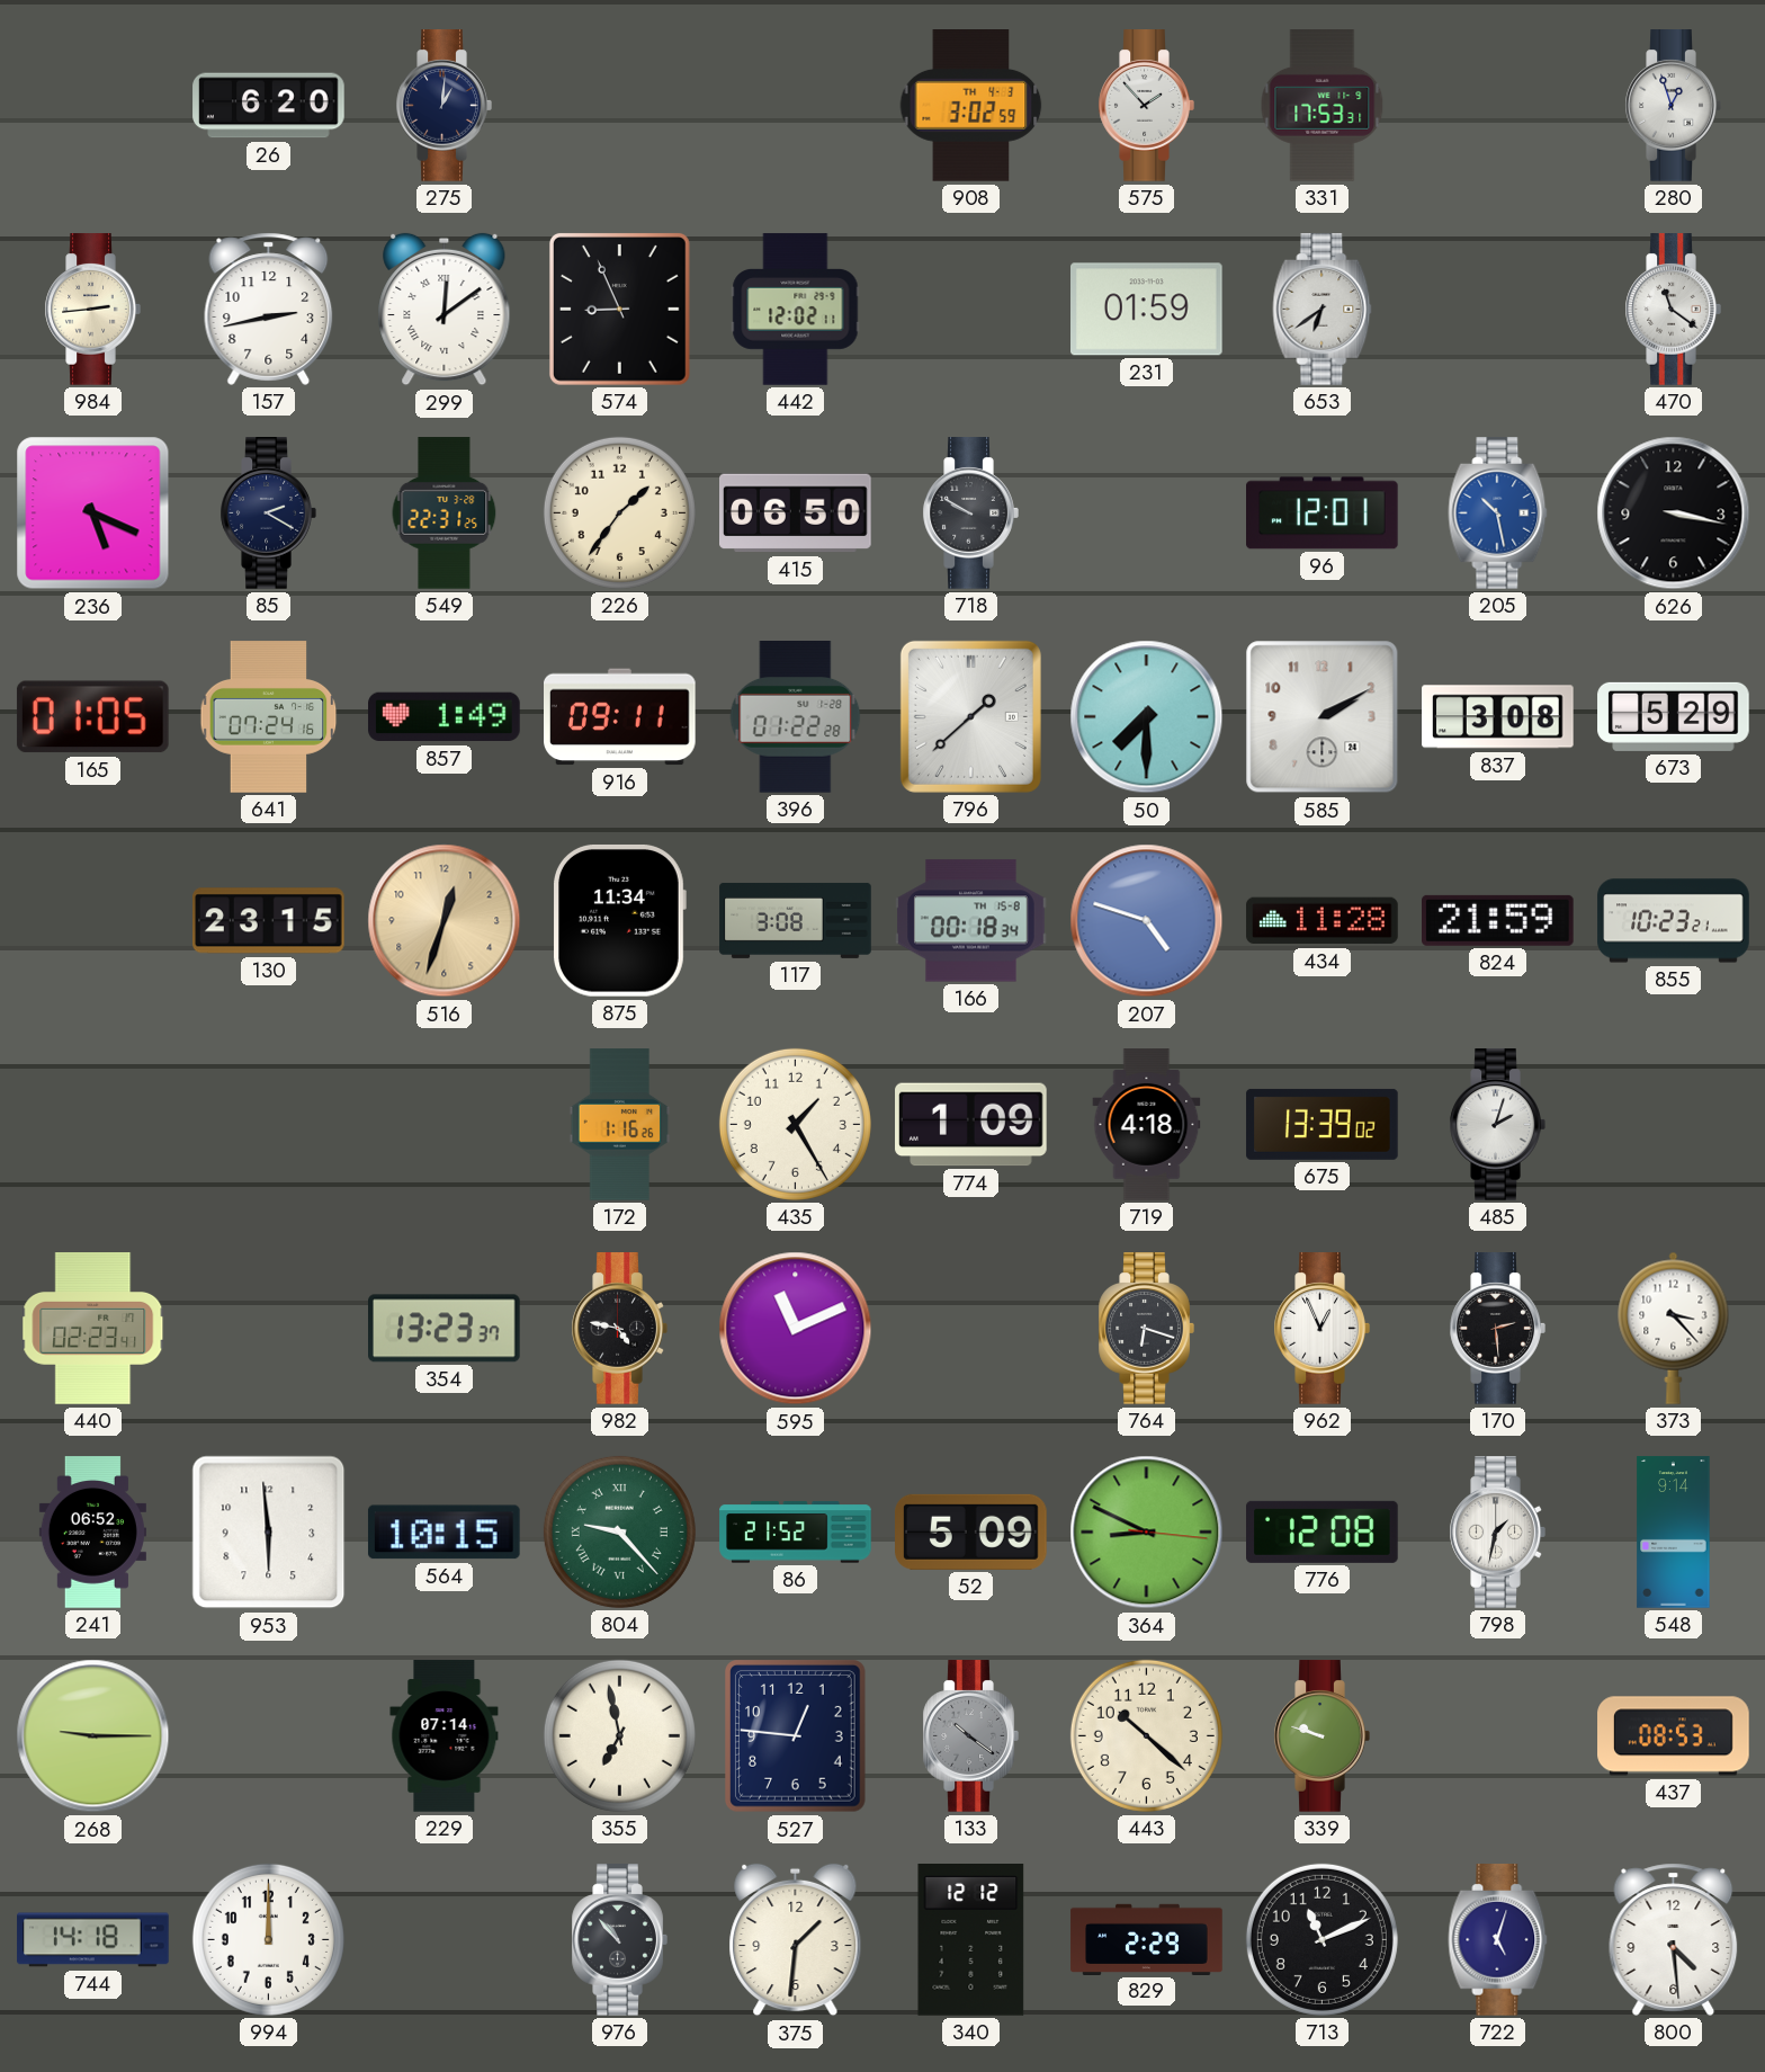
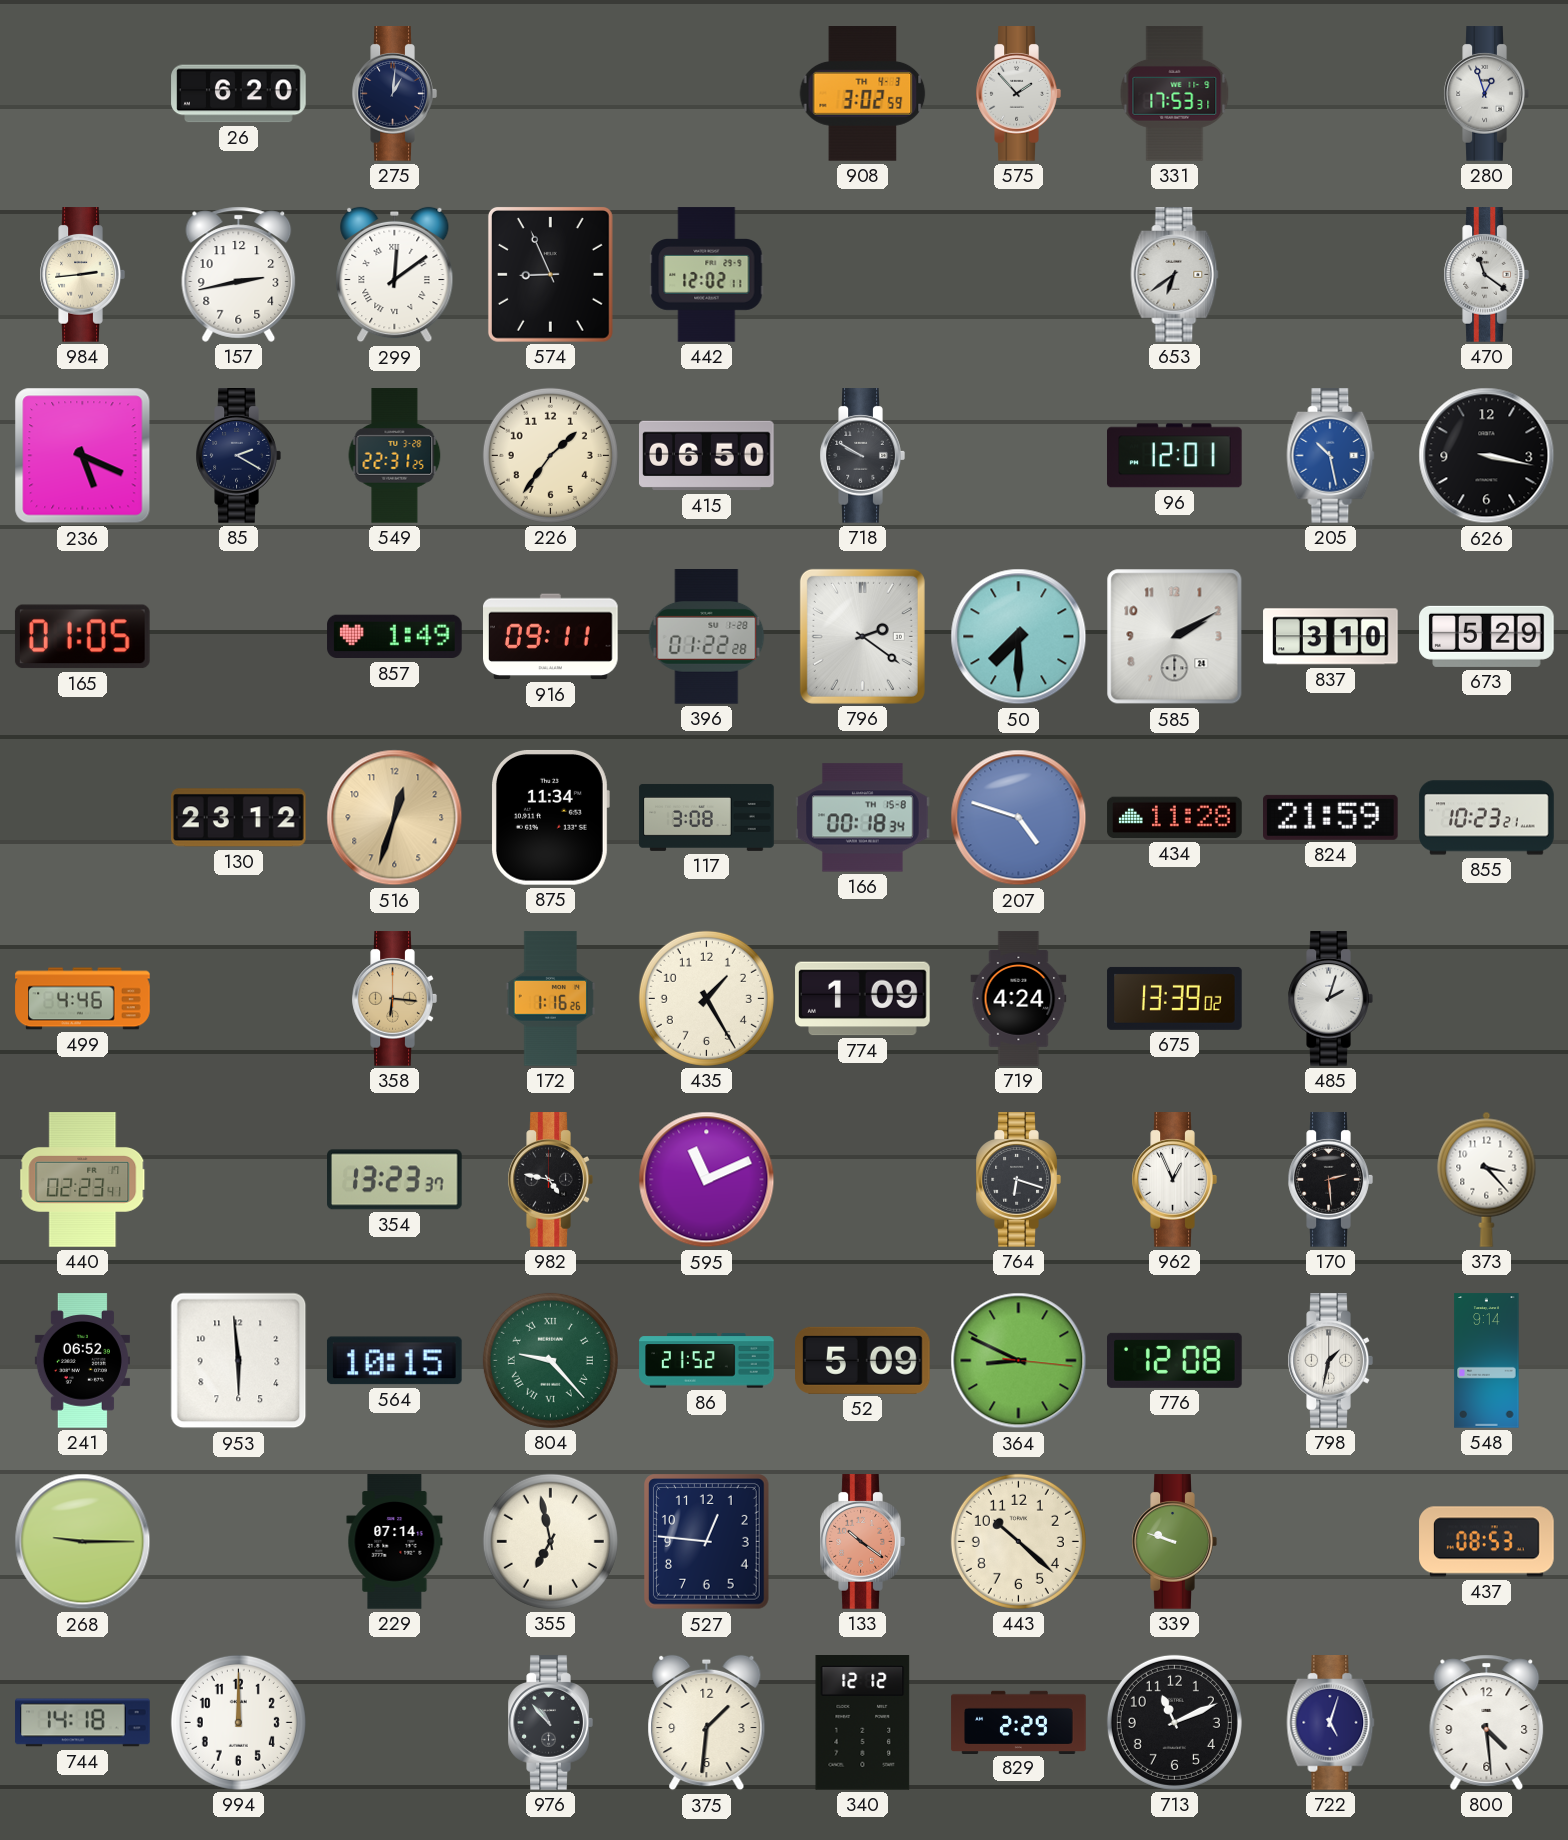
231: 01:59 -> none (1147, 310)
641: 07:24 -> none (269, 717)
796: 1:38 -> 2:21 (862, 636)
837: 3:08 -> 3:10 (1331, 637)
130: 23:15 -> 23:12 (239, 818)
499: none -> 4:46 (83, 999)
358: none -> 6:16 (394, 999)
719: 4:18 -> 4:24 (1019, 999)
133 dial: grey -> salmon (862, 1542)
